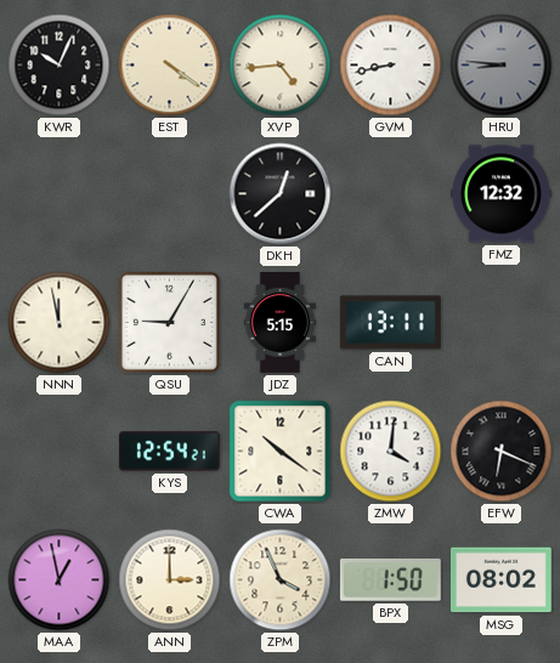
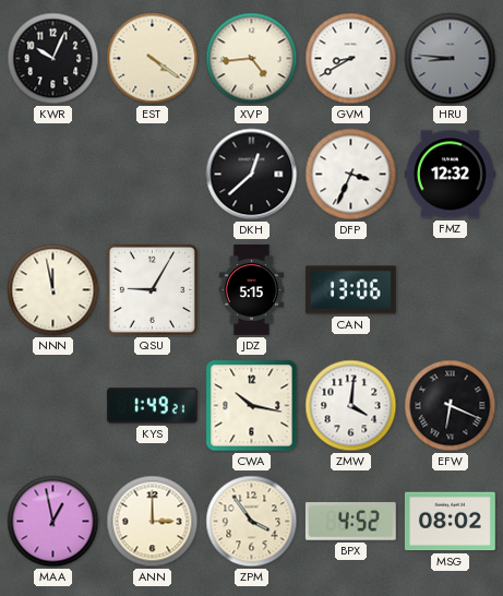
GVM: 8:43 -> 8:40 (351, 59)
DFP: none -> 3:34 (351, 175)
CAN: 13:11 -> 13:06 (350, 290)
KYS: 12:54 -> 1:49 (153, 406)
CWA: 10:21 -> 10:17 (252, 406)
ZPM: 3:56 -> 3:54 (252, 522)
BPX: 1:50 -> 4:52 (350, 521)
